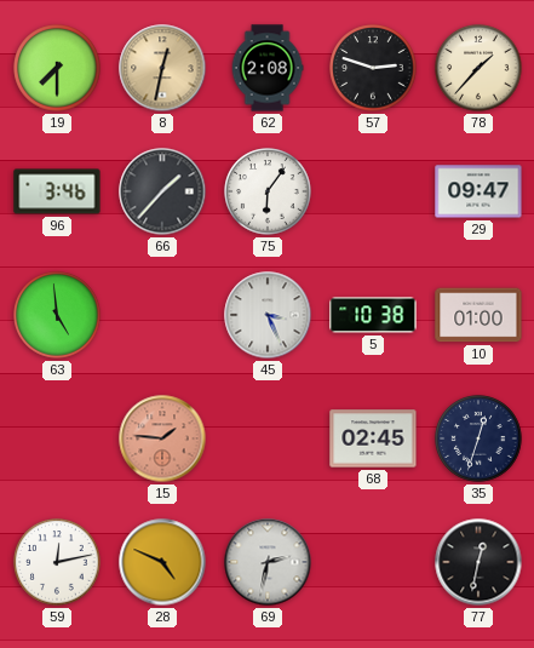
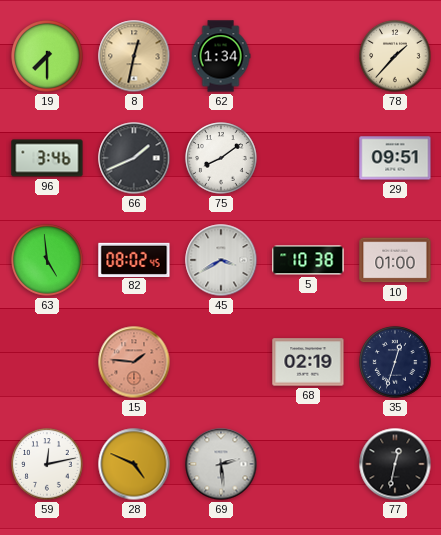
62: 2:08 -> 1:34 (221, 56)
57: 2:48 -> none (373, 68)
66: 1:37 -> 1:41 (134, 158)
75: 6:06 -> 8:09 (221, 158)
29: 09:47 -> 09:51 (395, 158)
82: none -> 08:02 (134, 259)
45: 3:26 -> 3:40 (221, 260)
68: 02:45 -> 02:19 (308, 362)
69: 2:32 -> 2:29 (221, 464)
